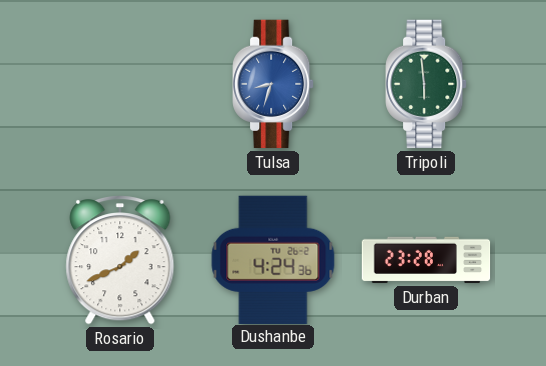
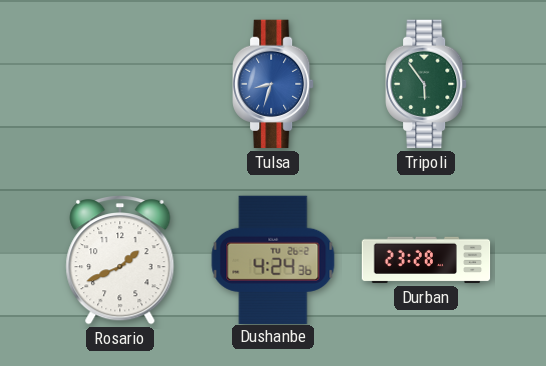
Tripoli: 5:59 -> 5:54 (426, 84)
